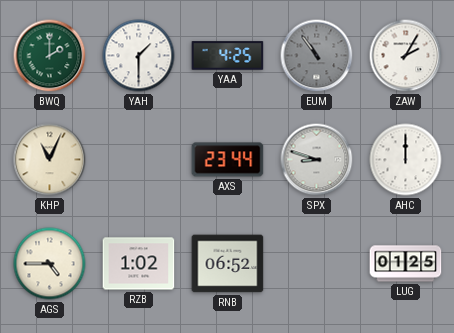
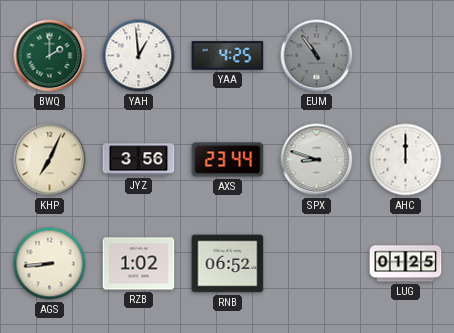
YAH: 1:30 -> 12:59 (139, 56)
ZAW: 2:05 -> none (406, 56)
KHP: 11:04 -> 7:04 (50, 160)
JYZ: none -> 3:56 (139, 160)
AGS: 4:45 -> 8:44 (50, 264)
